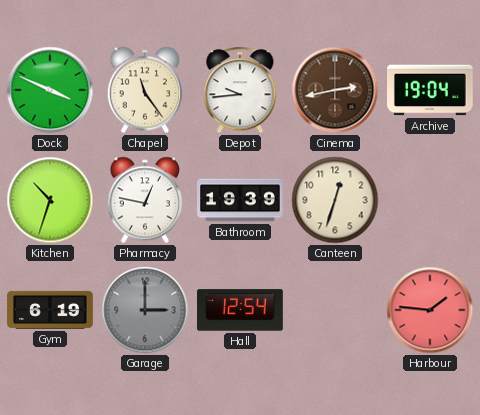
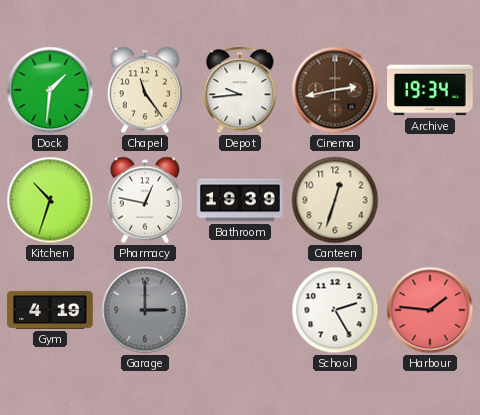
Dock: 3:49 -> 1:31 (50, 90)
Archive: 19:04 -> 19:34 (431, 90)
Gym: 6:19 -> 4:19 (50, 310)
Hall: 12:54 -> none (241, 310)
School: none -> 2:25 (335, 310)
